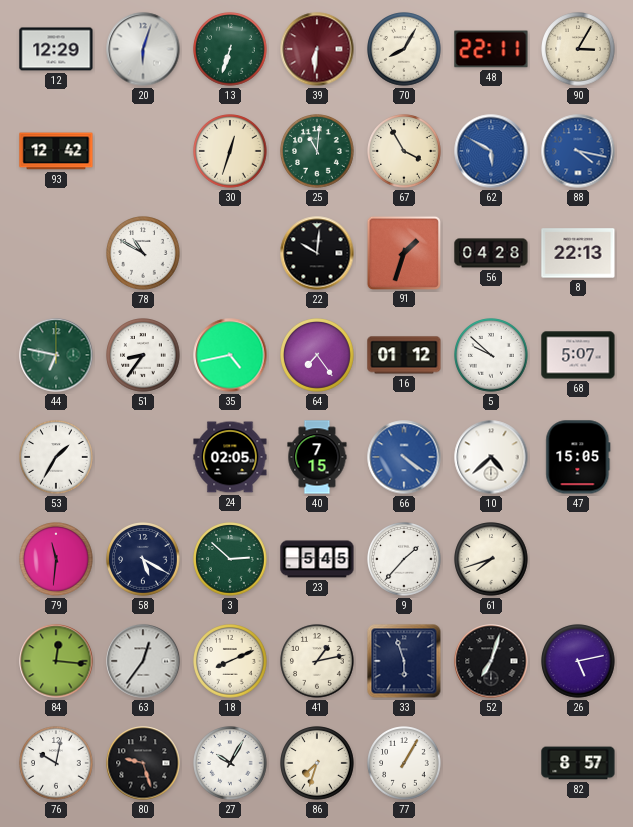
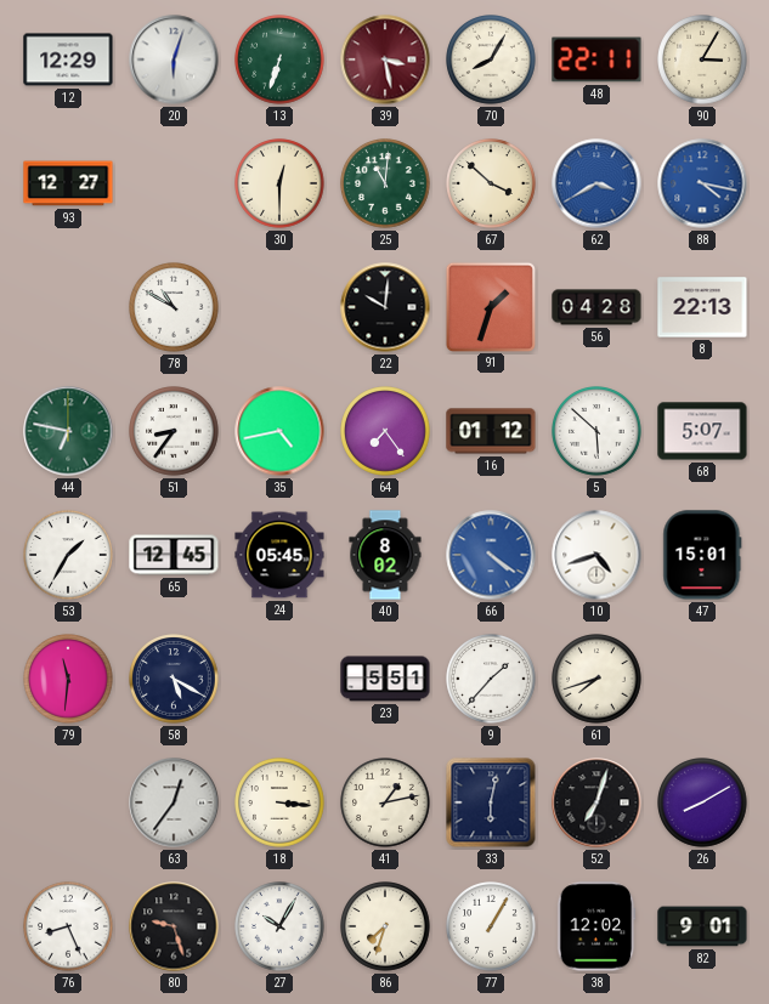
39: 6:31 -> 3:28 (385, 59)
93: 12:42 -> 12:27 (68, 183)
30: 12:33 -> 12:30 (279, 183)
67: 3:55 -> 3:52 (491, 183)
62: 5:50 -> 3:40 (596, 183)
5: 9:52 -> 5:52 (596, 431)
65: none -> 12:45 (174, 555)
24: 02:05 -> 05:45 (279, 555)
40: 7:15 -> 8:02 (385, 555)
10: 4:38 -> 4:42 (596, 555)
47: 15:05 -> 15:01 (702, 555)
3: 2:52 -> none (230, 559)
23: 5:45 -> 5:51 (385, 679)
84: 12:16 -> none (56, 661)
18: 8:11 -> 3:16 (279, 802)
33: 5:57 -> 6:02 (491, 802)
26: 5:13 -> 8:10 (702, 802)
76: 10:02 -> 8:26 (68, 926)
38: none -> 12:02 (596, 926)
82: 8:57 -> 9:01 (702, 926)
